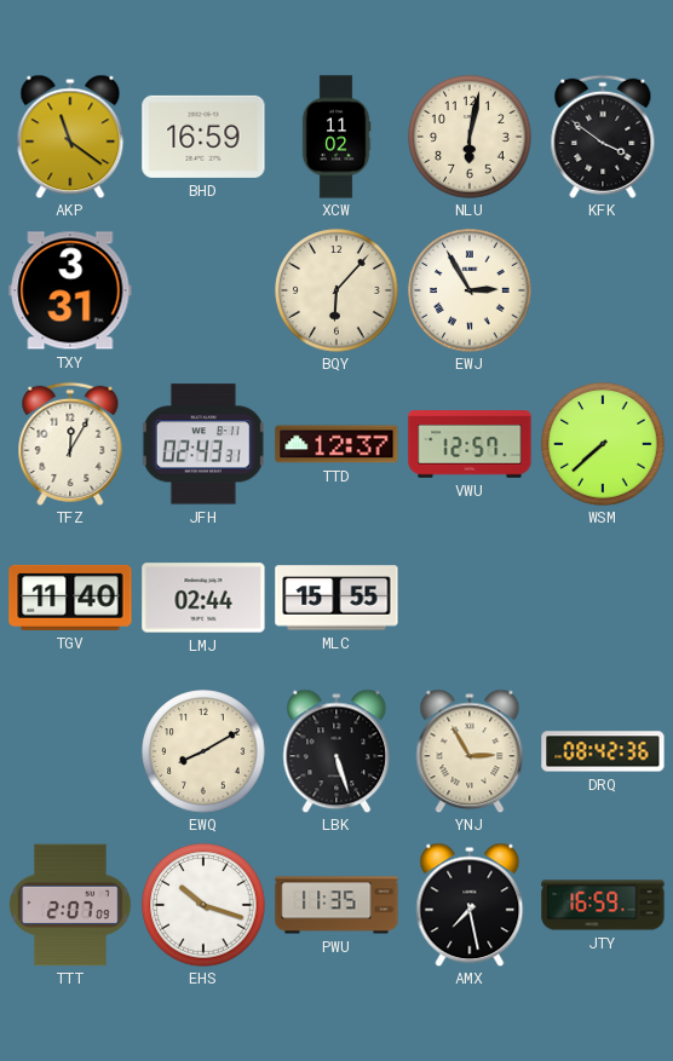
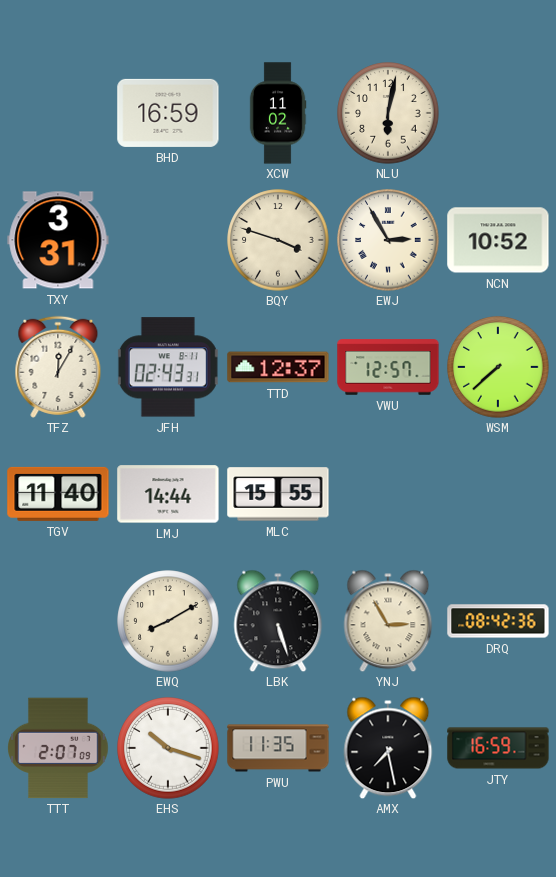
AKP: 11:21 -> none (70, 137)
KFK: 3:51 -> none (603, 137)
BQY: 6:07 -> 3:48 (278, 240)
NCN: none -> 10:52 (498, 240)
LMJ: 02:44 -> 14:44 (168, 494)
